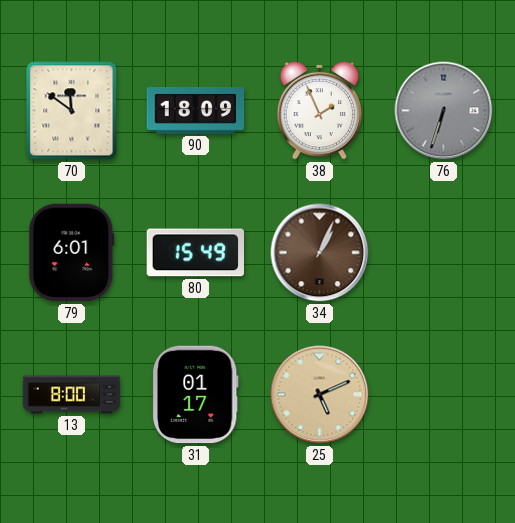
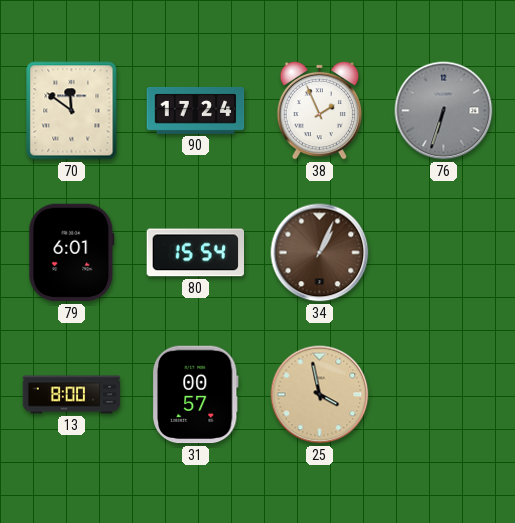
90: 18:09 -> 17:24 (196, 111)
80: 15:49 -> 15:54 (196, 253)
31: 01:17 -> 00:57 (195, 395)
25: 5:11 -> 3:58 (320, 395)
